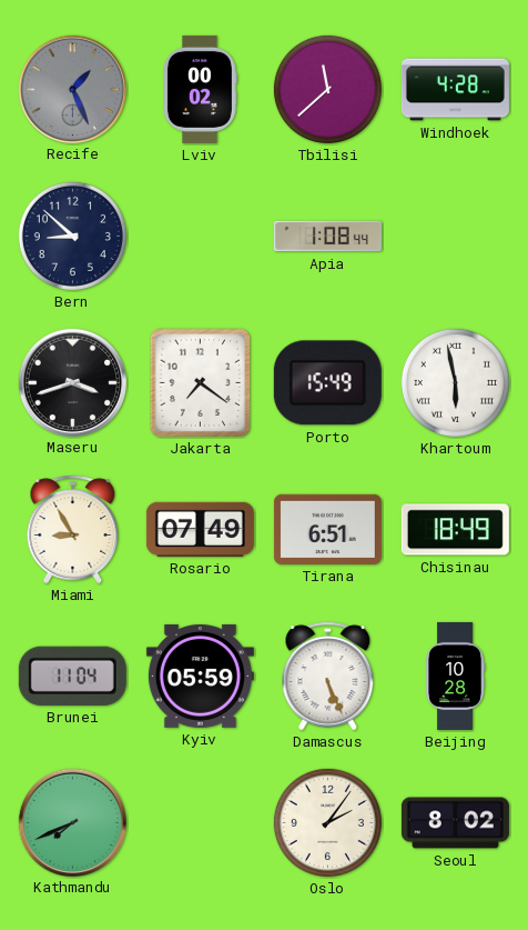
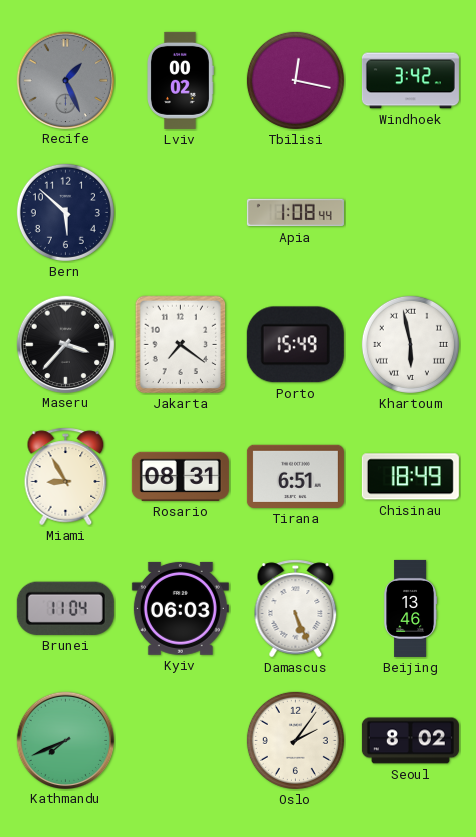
Tbilisi: 11:38 -> 12:17 (295, 80)
Windhoek: 4:28 -> 3:42 (410, 81)
Bern: 8:52 -> 5:52 (65, 212)
Maseru: 3:42 -> 3:37 (65, 344)
Rosario: 07:49 -> 08:31 (180, 476)
Kyiv: 05:59 -> 06:03 (180, 608)
Beijing: 10:28 -> 13:46 (411, 608)
